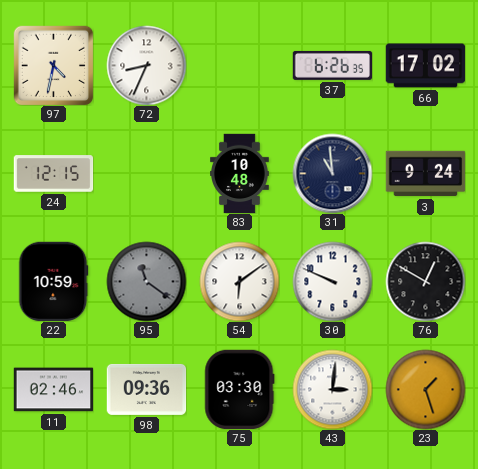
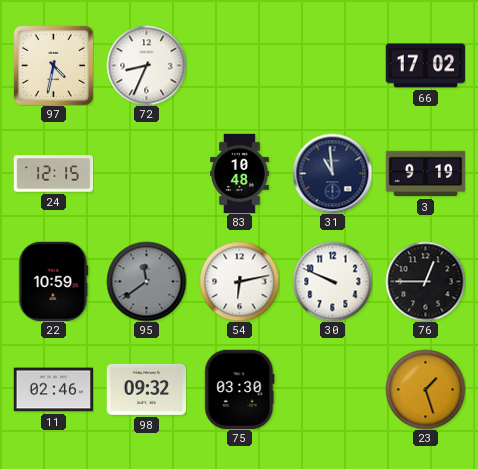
37: 6:26 -> none (332, 65)
3: 9:24 -> 9:19 (425, 174)
95: 11:21 -> 11:39 (146, 281)
54: 6:09 -> 6:13 (239, 281)
76: 12:50 -> 12:45 (425, 281)
98: 09:36 -> 09:32 (146, 389)
43: 3:01 -> none (332, 389)
